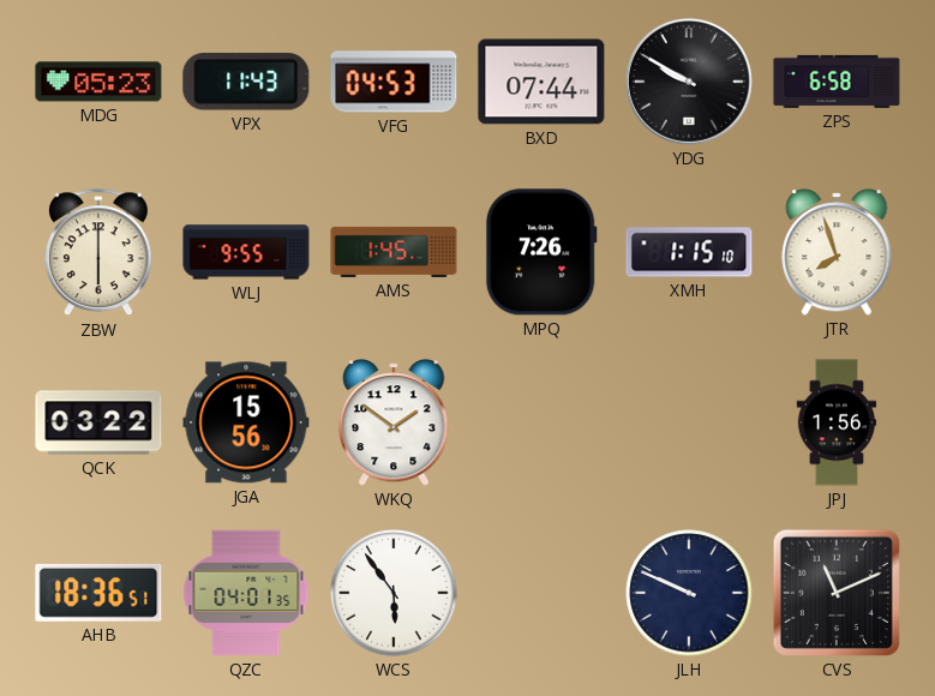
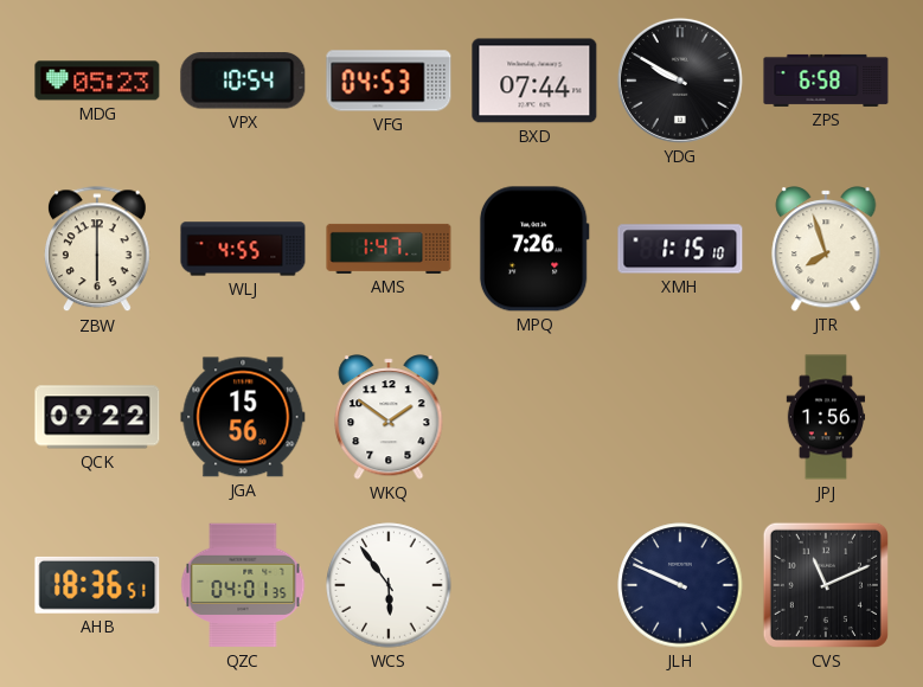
VPX: 11:43 -> 10:54 (243, 81)
WLJ: 9:55 -> 4:55 (243, 249)
AMS: 1:45 -> 1:47 (389, 249)
QCK: 03:22 -> 09:22 (97, 417)
